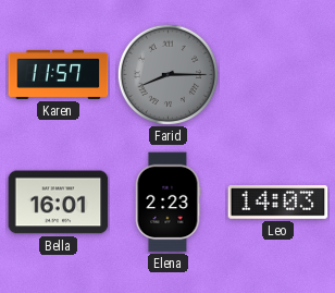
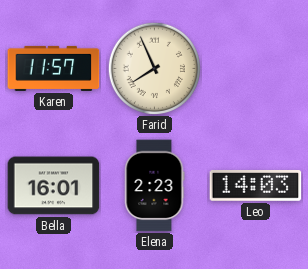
Farid: 8:15 -> 7:56 (154, 68)
Farid dial: grey -> cream (154, 68)
